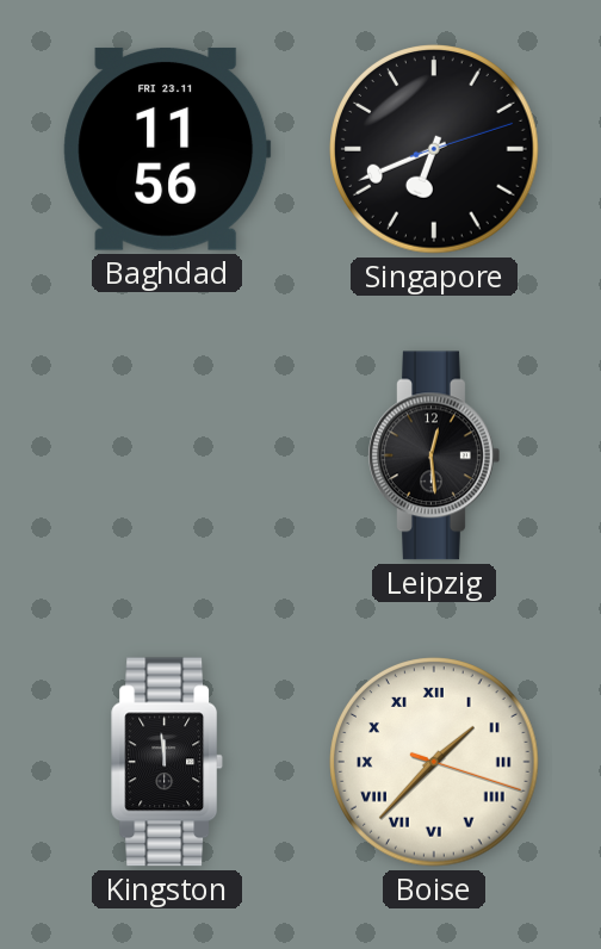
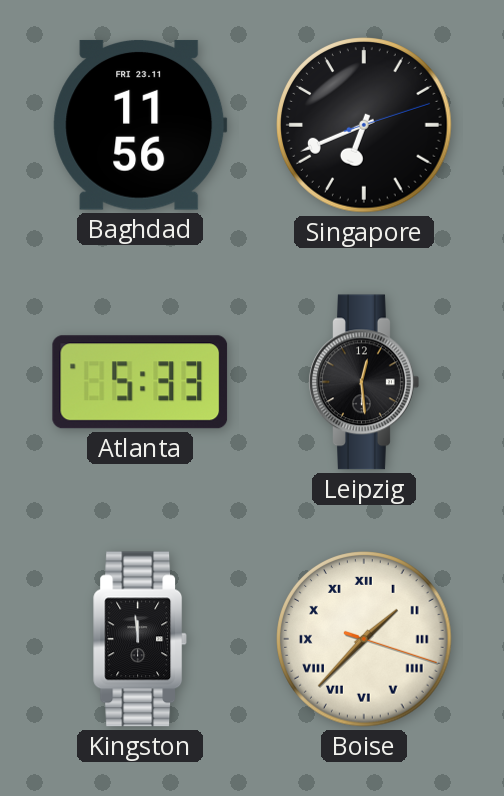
Atlanta: none -> 5:33 (140, 382)
